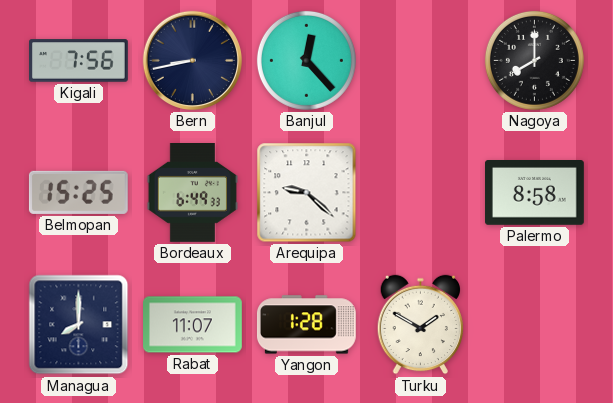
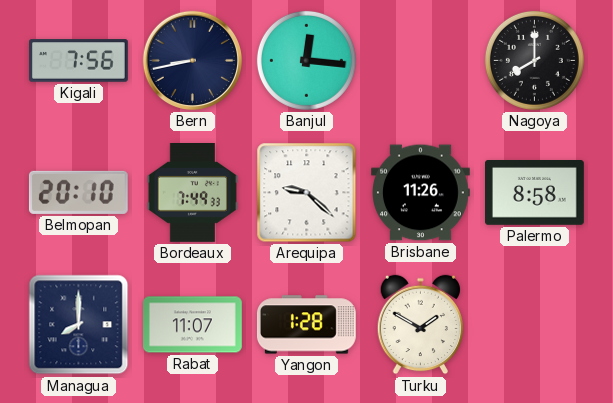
Banjul: 12:23 -> 12:16 (306, 60)
Belmopan: 15:25 -> 20:10 (78, 192)
Bordeaux: 6:49 -> 7:49 (192, 193)
Brisbane: none -> 11:26 (421, 193)
